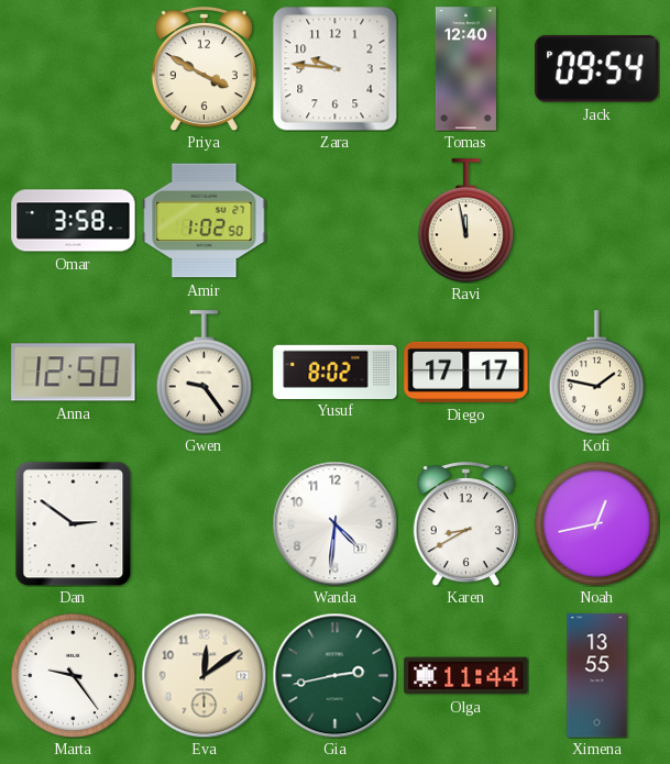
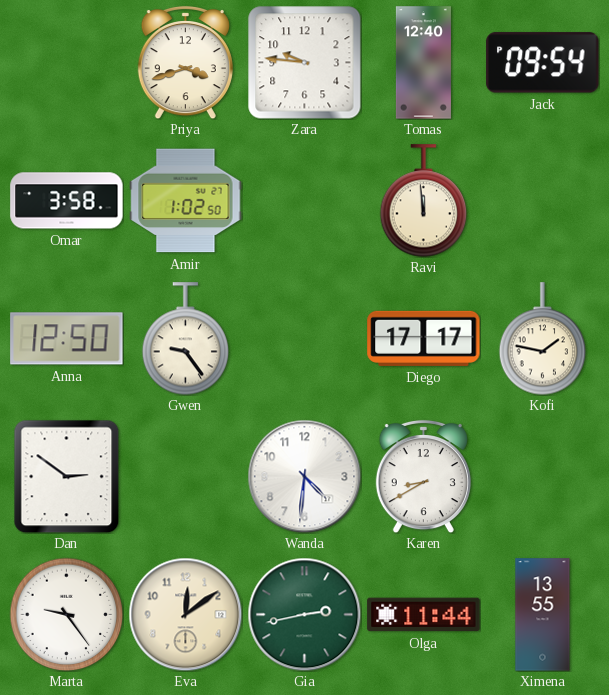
Priya: 3:50 -> 3:42 (185, 62)
Ravi: 11:58 -> 11:59 (424, 201)
Yusuf: 8:02 -> none (336, 372)
Noah: 12:43 -> none (596, 523)
